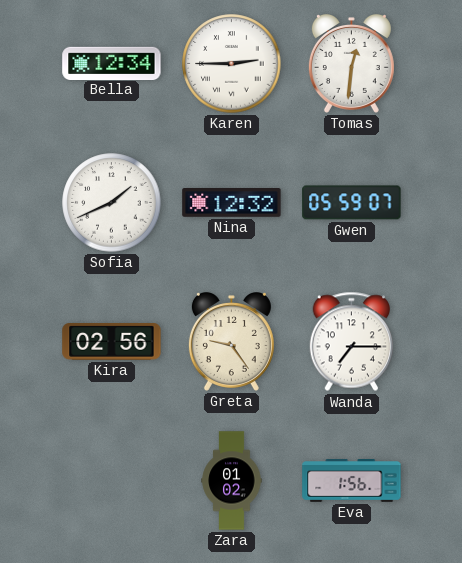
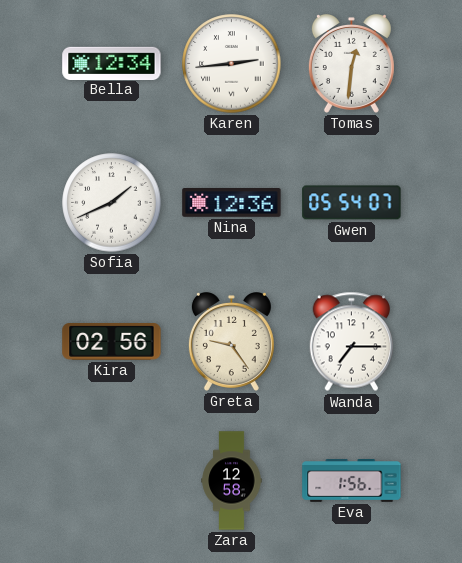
Karen: 2:45 -> 2:44 (232, 64)
Nina: 12:32 -> 12:36 (232, 203)
Gwen: 05:59 -> 05:54 (352, 203)
Zara: 01:02 -> 12:58 (232, 481)
